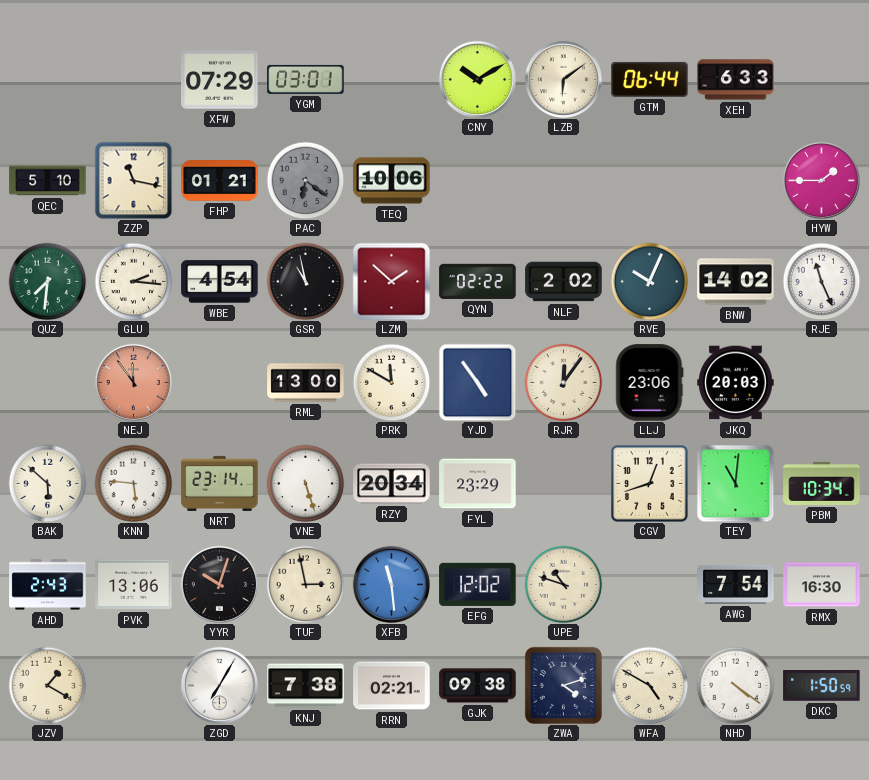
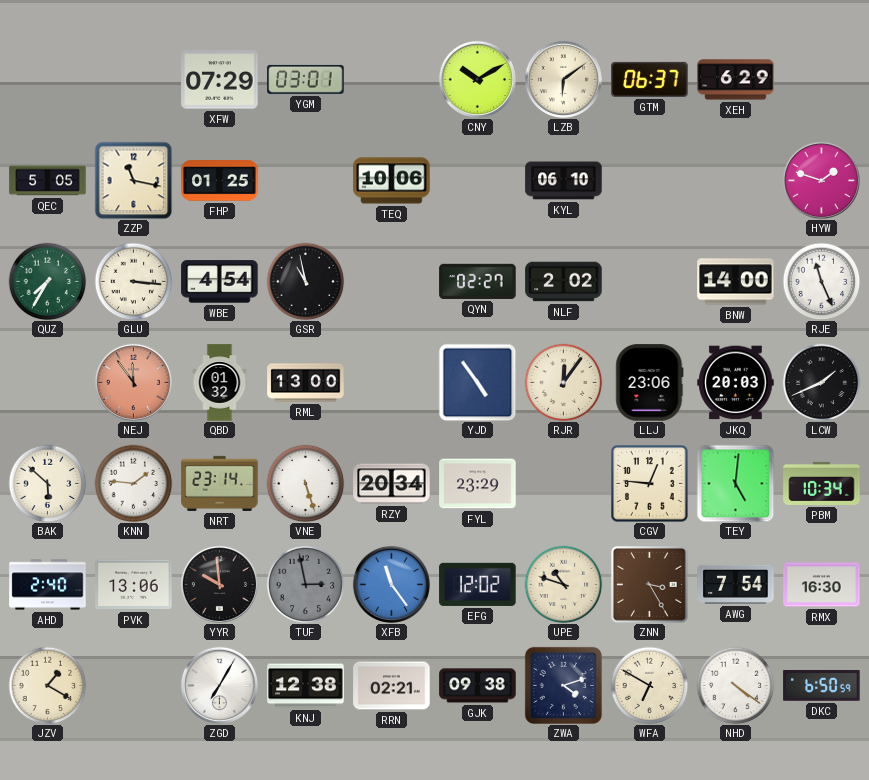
GTM: 06:44 -> 06:37 (650, 79)
XEH: 6:33 -> 6:29 (736, 80)
QEC: 5:10 -> 5:05 (48, 181)
FHP: 01:21 -> 01:25 (220, 181)
PAC: 6:21 -> none (305, 180)
KYL: none -> 06:10 (564, 181)
HYW: 1:45 -> 1:48 (821, 180)
QUZ: 7:31 -> 7:35 (47, 281)
GLU: 2:16 -> 3:16 (133, 281)
LZM: 1:52 -> none (391, 281)
QYN: 02:22 -> 02:27 (478, 281)
RVE: 10:04 -> none (649, 281)
BNW: 14:02 -> 14:00 (736, 282)
QBD: none -> 01:32 (220, 383)
PRK: 11:50 -> none (391, 382)
LCW: none -> 1:41 (821, 382)
KNN: 5:46 -> 1:46 (133, 483)
CGV: 12:42 -> 12:46 (650, 484)
TEY: 11:01 -> 5:01 (735, 483)
AHD: 2:43 -> 2:40 (48, 585)
YYR: 10:03 -> 9:59 (219, 584)
TUF dial: cream -> grey (305, 584)
XFB: 11:29 -> 11:24 (391, 584)
ZNN: none -> 3:25 (649, 584)
KNJ: 7:38 -> 12:38 (306, 686)
WFA: 4:50 -> 6:50 (649, 685)
DKC: 1:50 -> 6:50 (822, 686)
